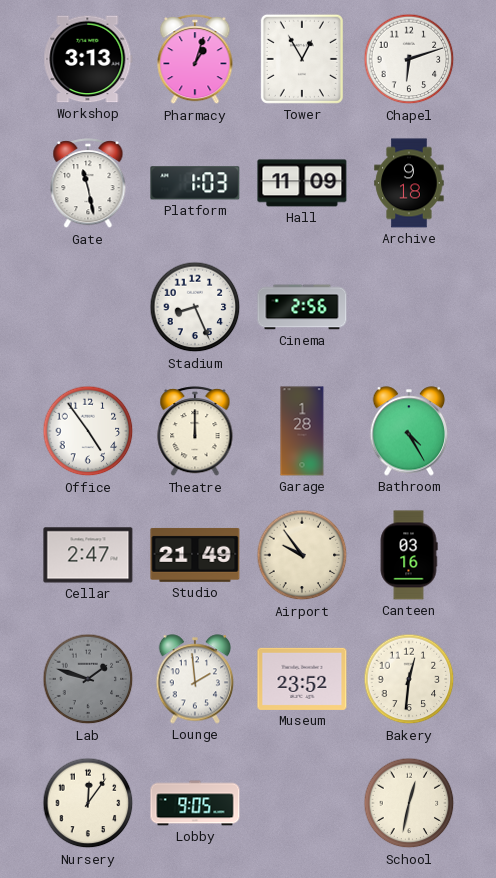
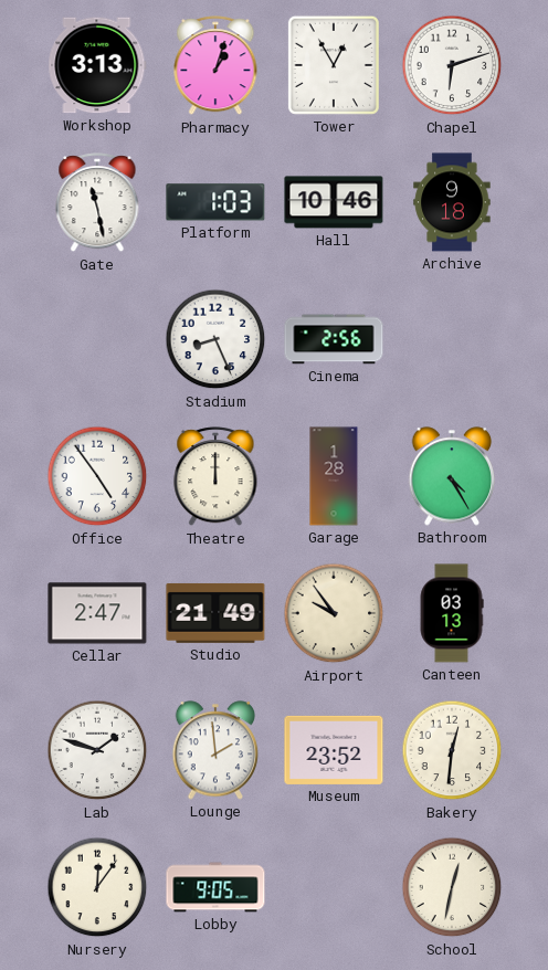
Hall: 11:09 -> 10:46 (334, 202)
Canteen: 03:16 -> 03:13 (452, 613)
Lab dial: grey -> white (97, 750)
